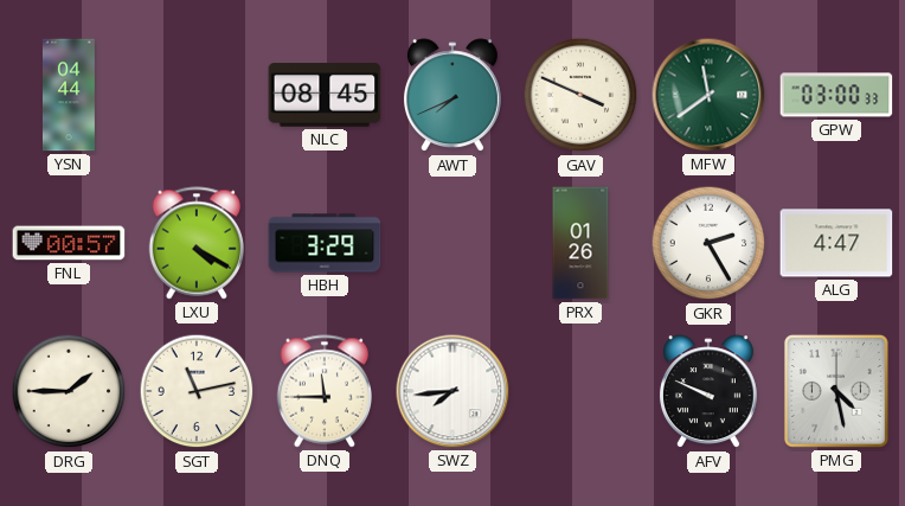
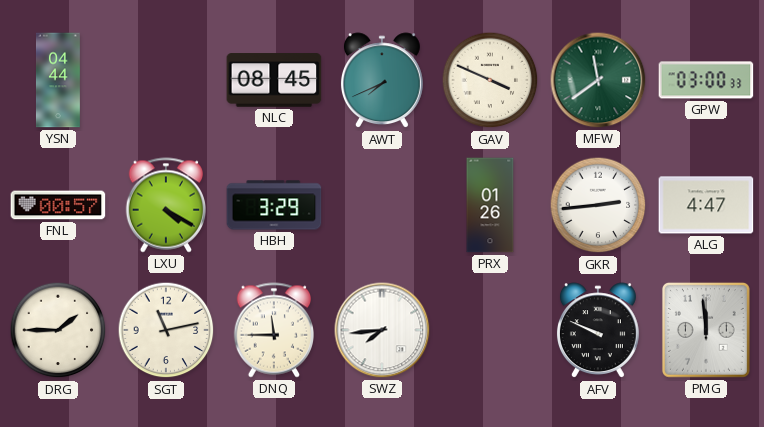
GKR: 2:25 -> 2:44 (598, 205)
PMG: 4:28 -> 11:59 (706, 330)
